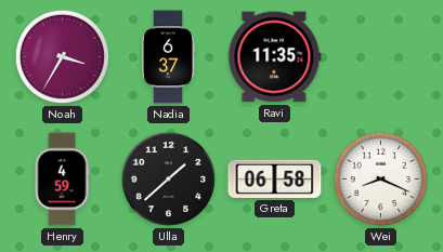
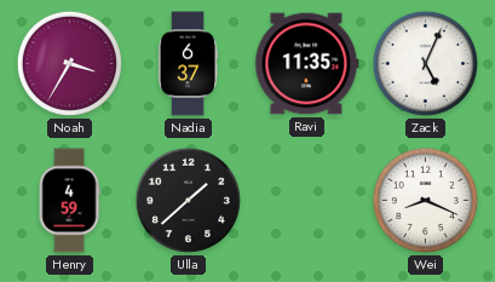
Zack: none -> 5:04 (425, 63)
Greta: 06:58 -> none (275, 178)
